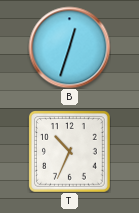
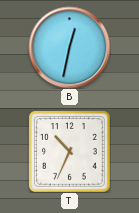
B: 12:33 -> 12:32 (69, 47)
